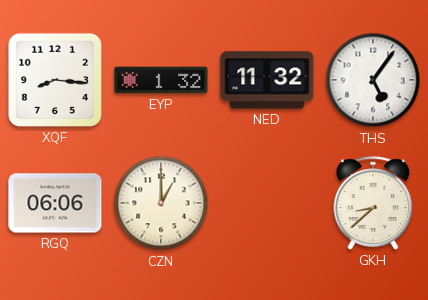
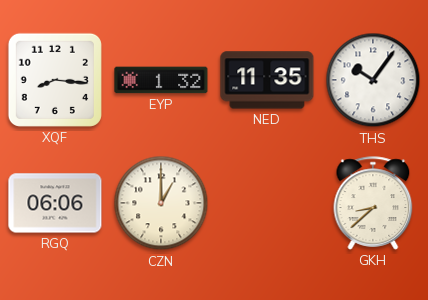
NED: 11:32 -> 11:35 (267, 80)
THS: 5:06 -> 10:06 (373, 80)
